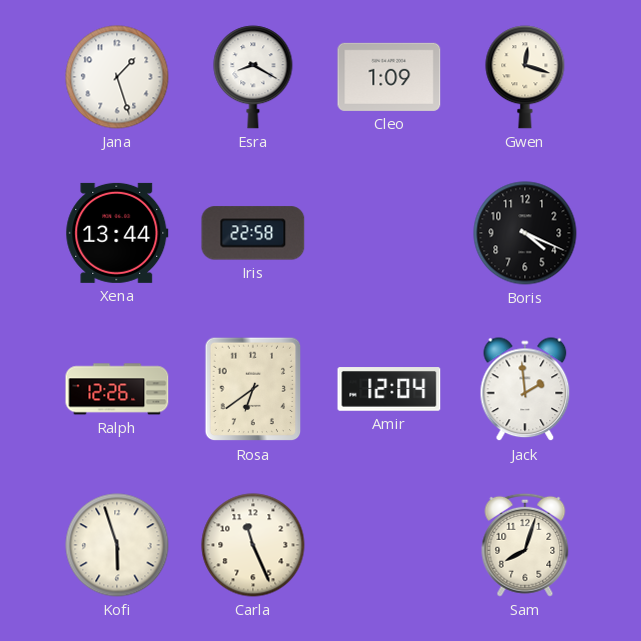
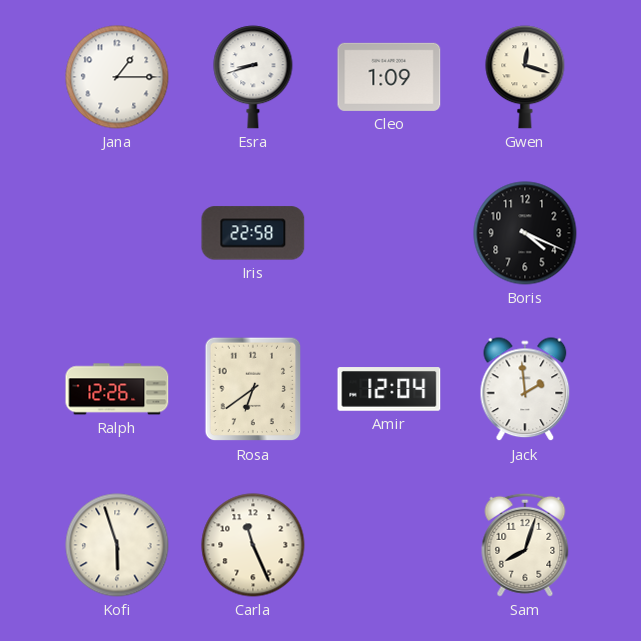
Jana: 1:27 -> 1:15 (117, 77)
Esra: 8:20 -> 8:42 (253, 77)
Xena: 13:44 -> none (117, 233)
